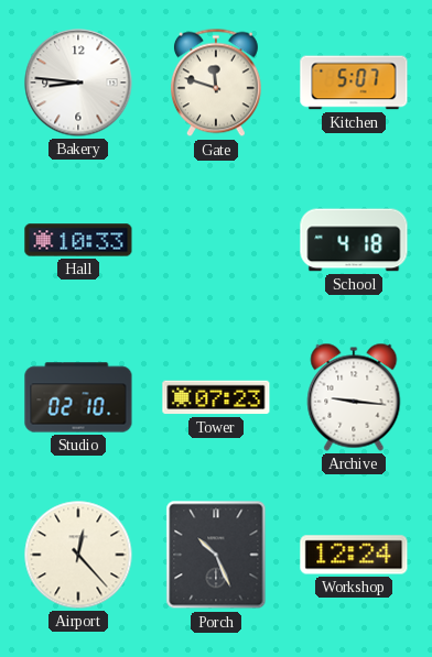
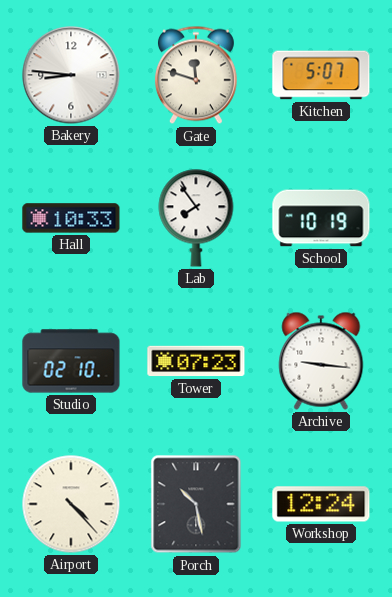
Lab: none -> 7:54 (196, 218)
School: 4:18 -> 10:19 (321, 218)
Airport: 12:23 -> 4:23 (71, 504)
Porch: 10:26 -> 10:28 (196, 504)
